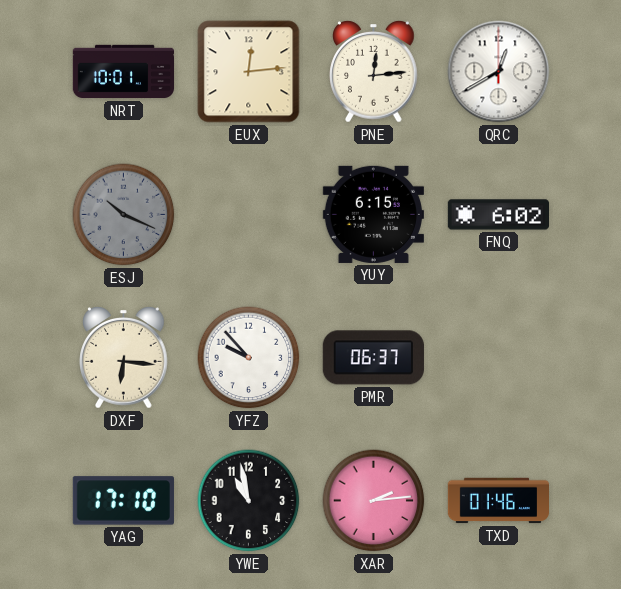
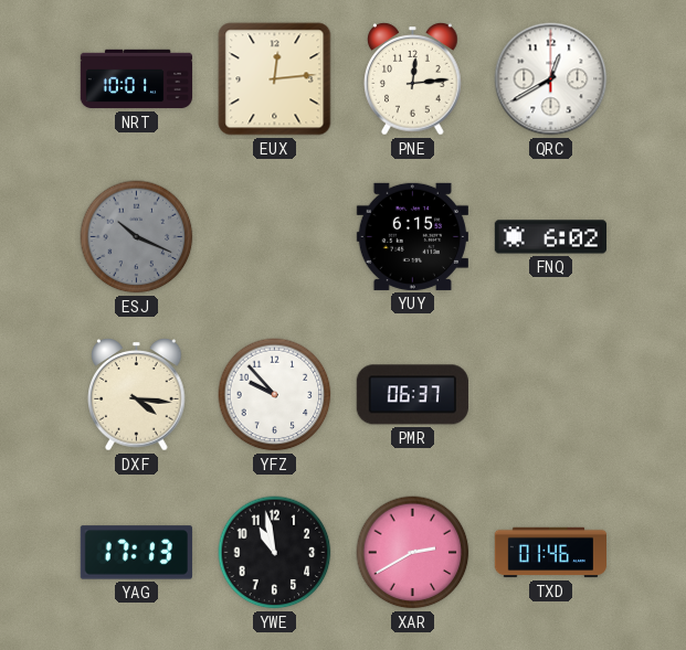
DXF: 6:16 -> 4:16 (137, 395)
YAG: 17:10 -> 17:13 (136, 553)
XAR: 2:14 -> 2:40 (413, 553)
